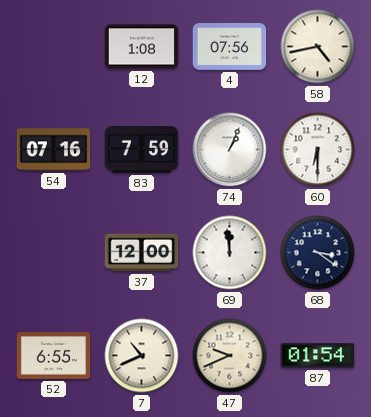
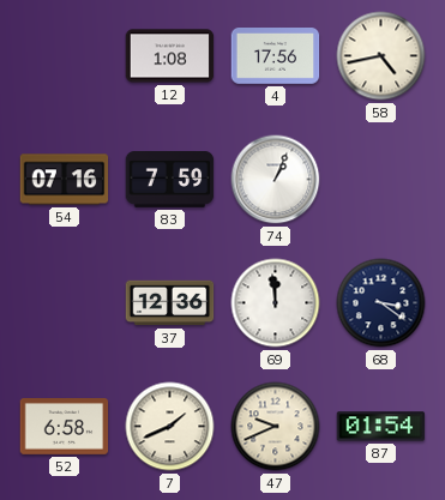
4: 07:56 -> 17:56 (276, 56)
60: 6:30 -> none (318, 150)
37: 12:00 -> 12:36 (170, 303)
52: 6:55 -> 6:58 (65, 427)
7: 10:41 -> 1:41 (170, 427)
